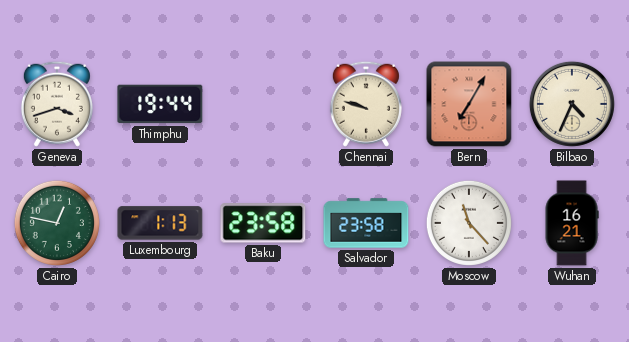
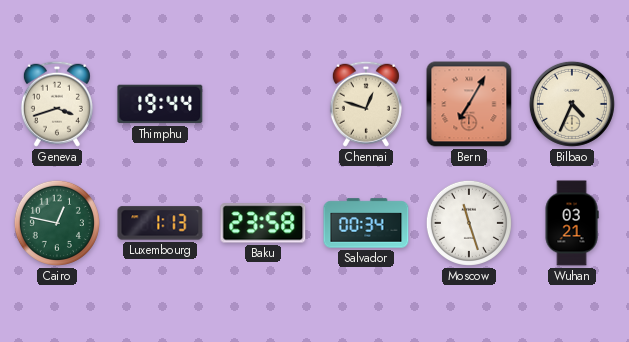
Chennai: 9:48 -> 12:48 (366, 104)
Salvador: 23:58 -> 00:34 (366, 223)
Moscow: 11:23 -> 11:27 (469, 223)
Wuhan: 16:21 -> 03:21 (572, 223)
